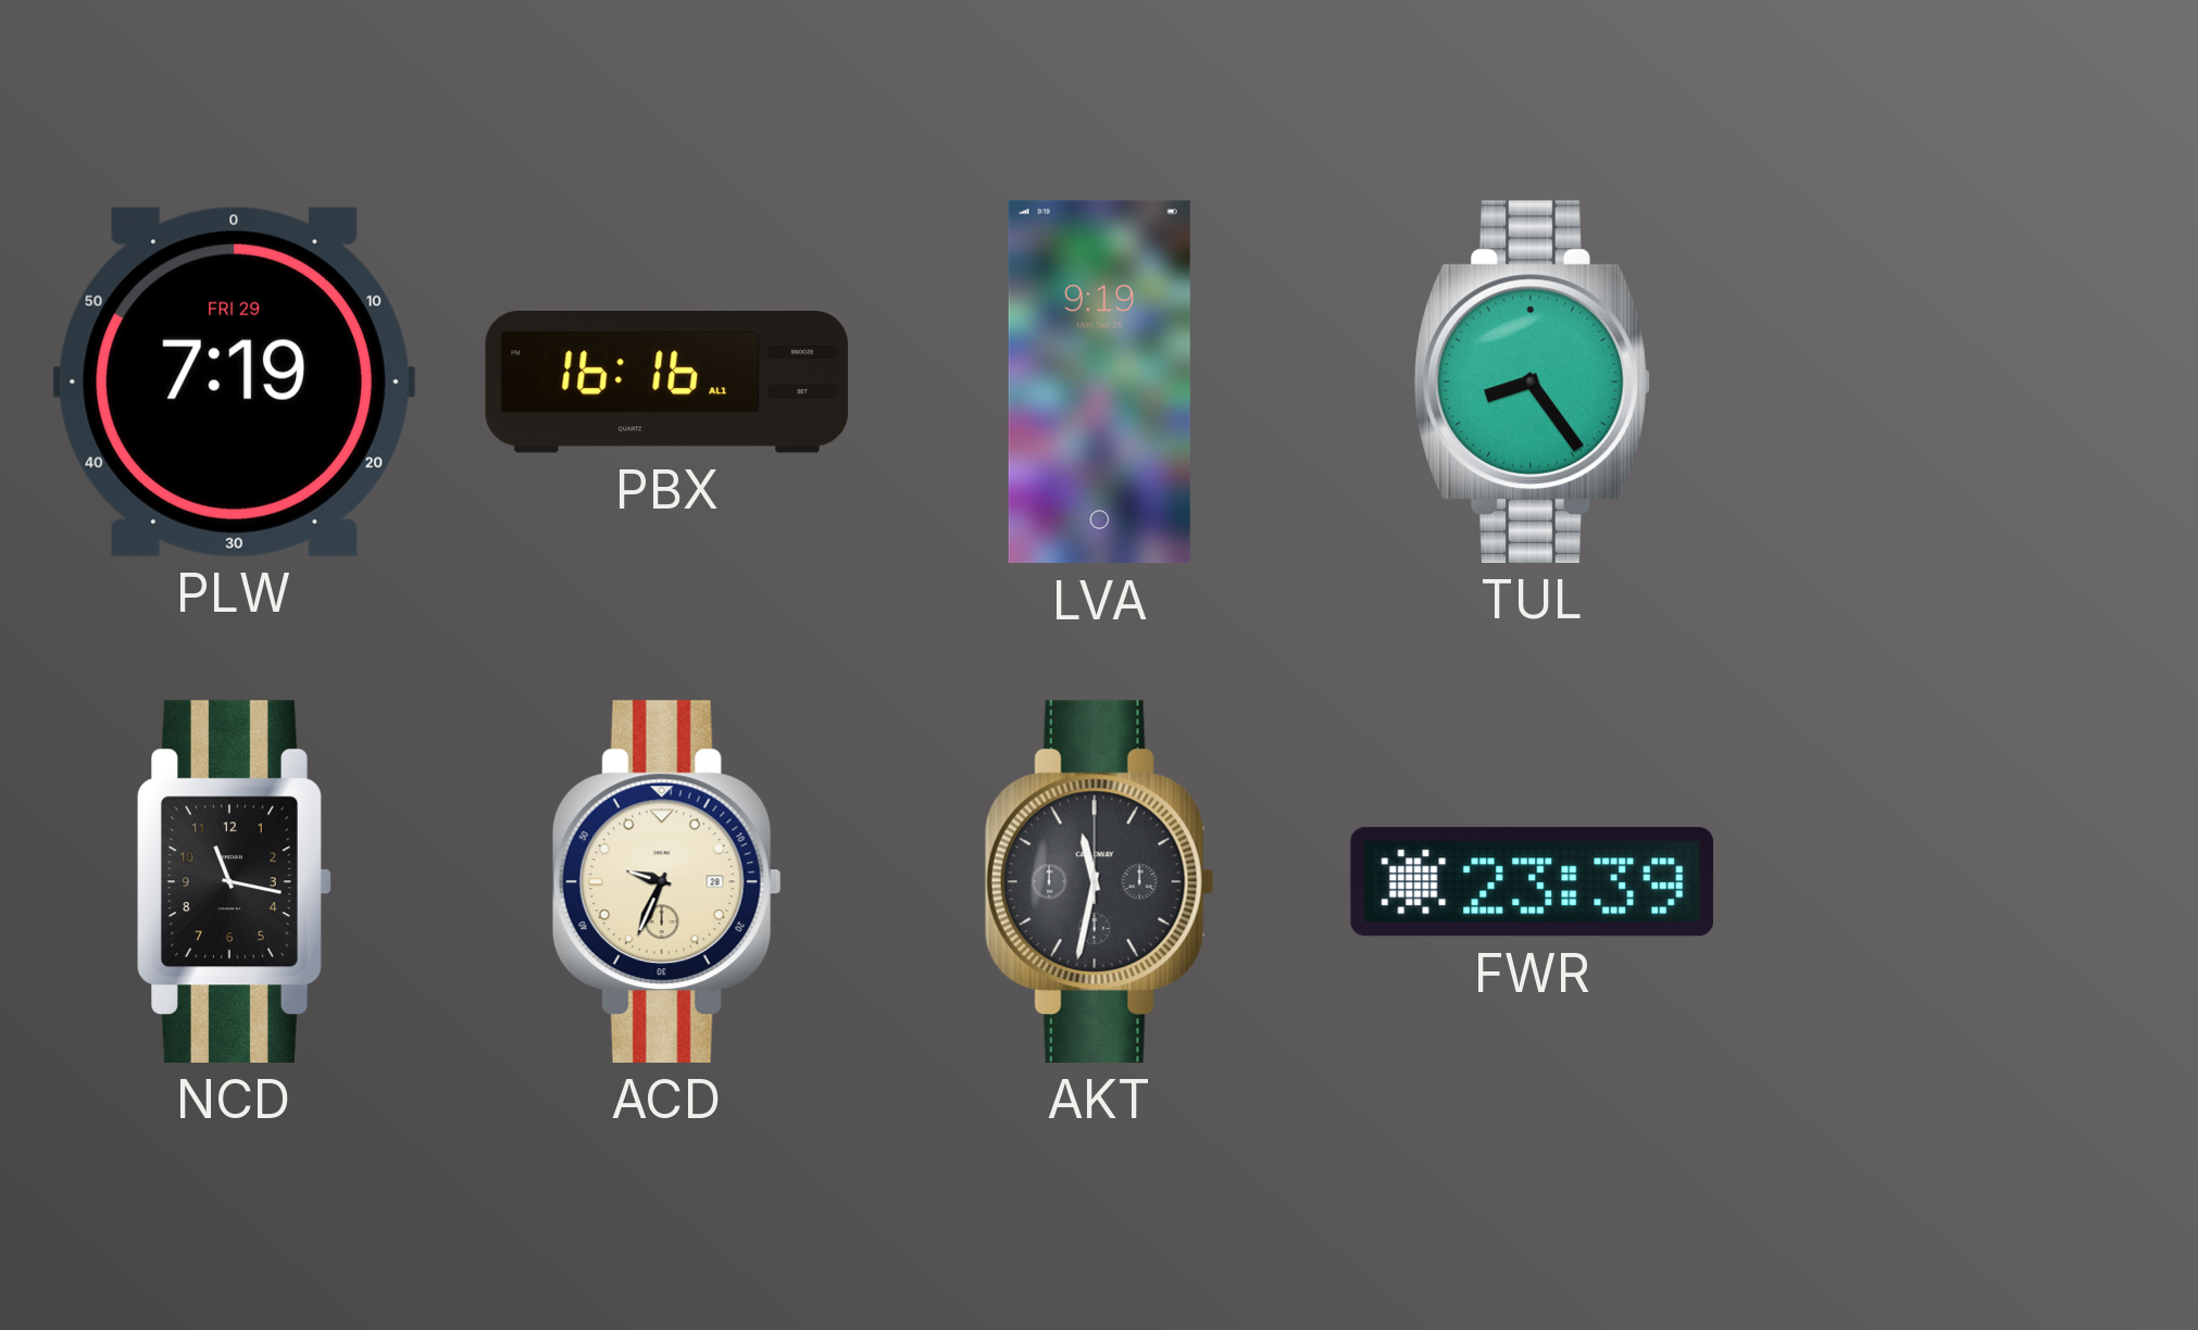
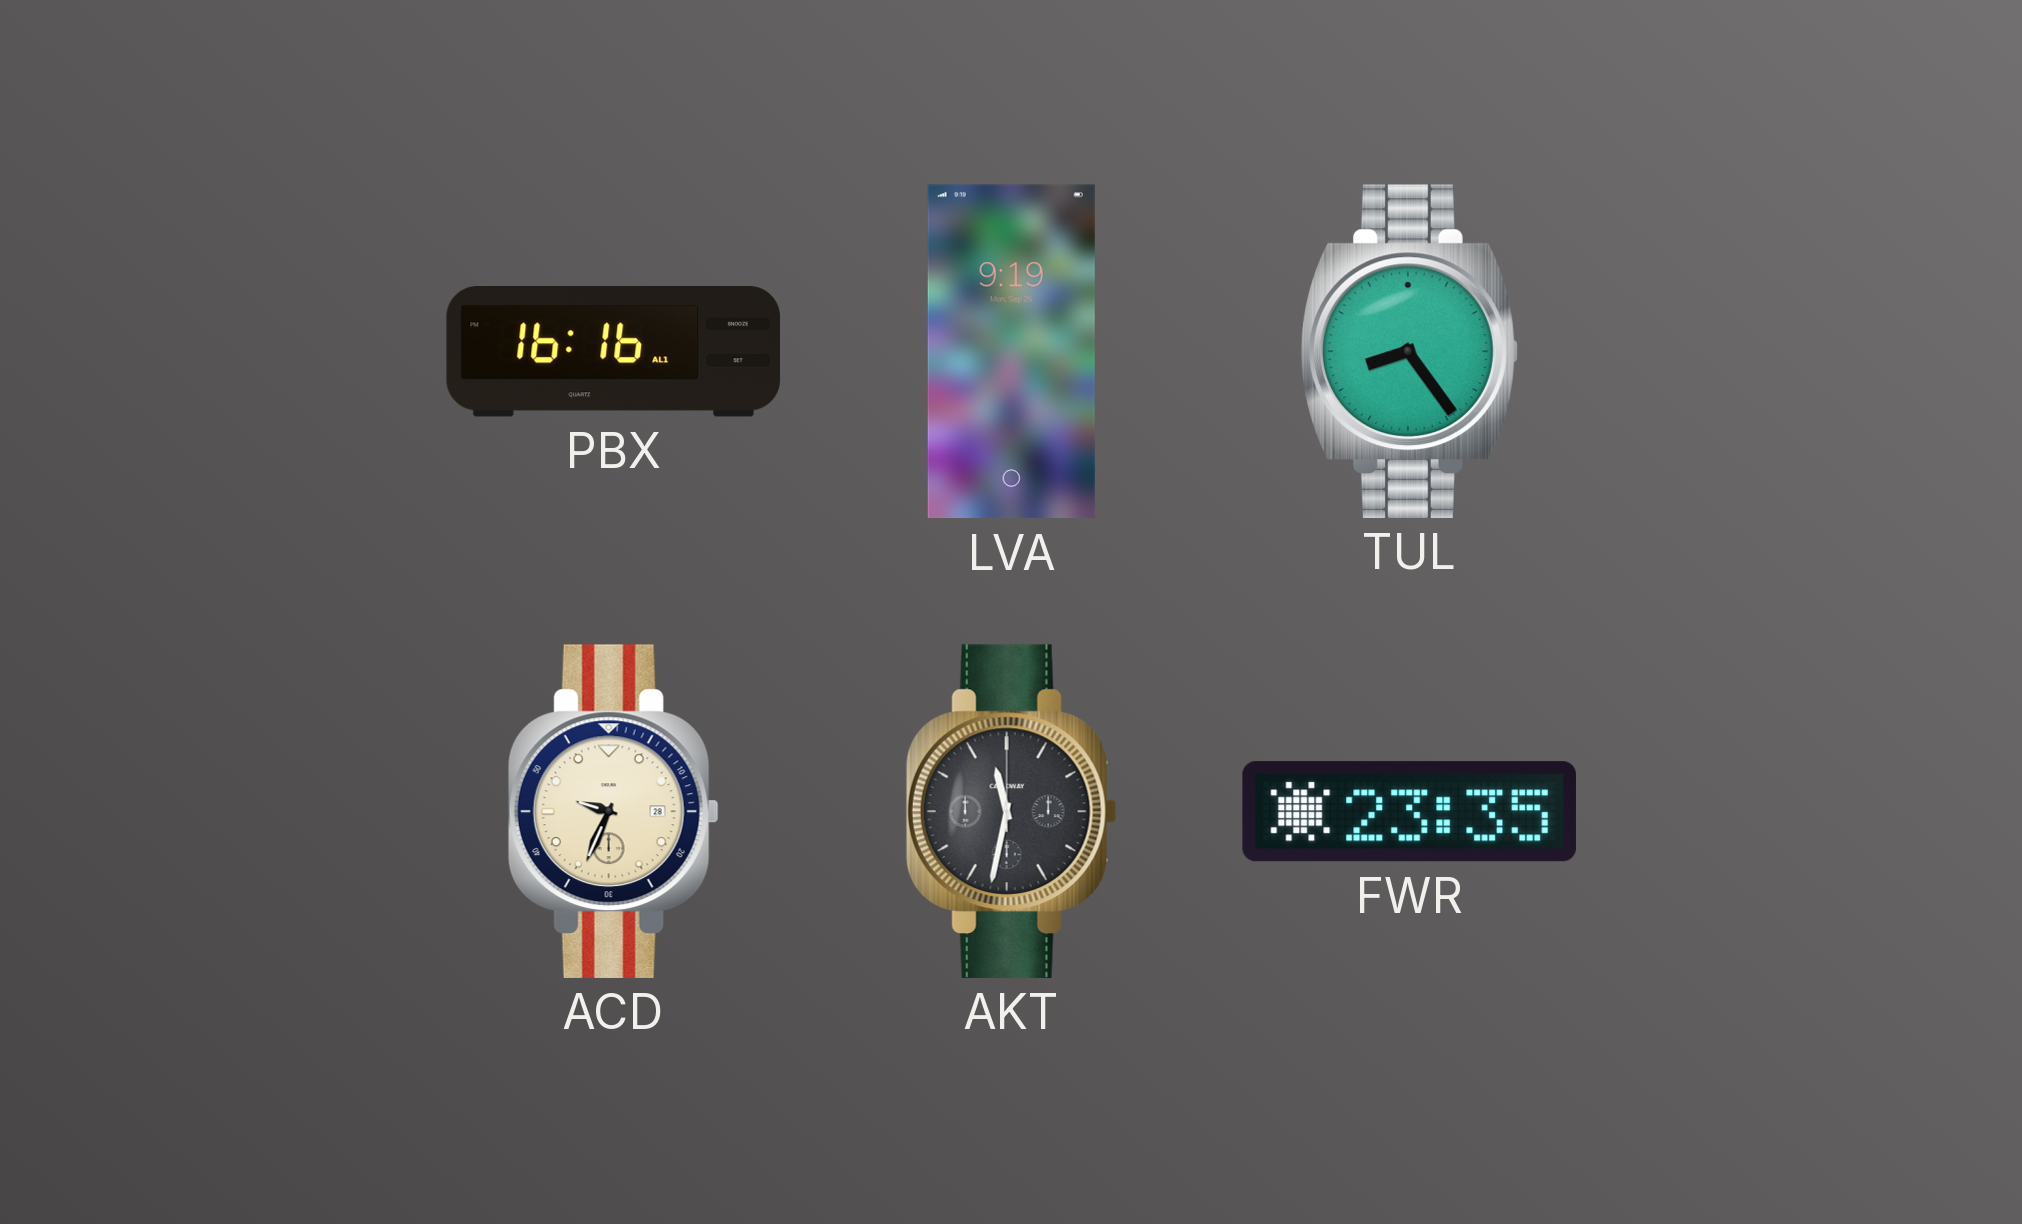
PLW: 7:19 -> none (234, 381)
NCD: 11:17 -> none (235, 881)
FWR: 23:39 -> 23:35 (1409, 812)
